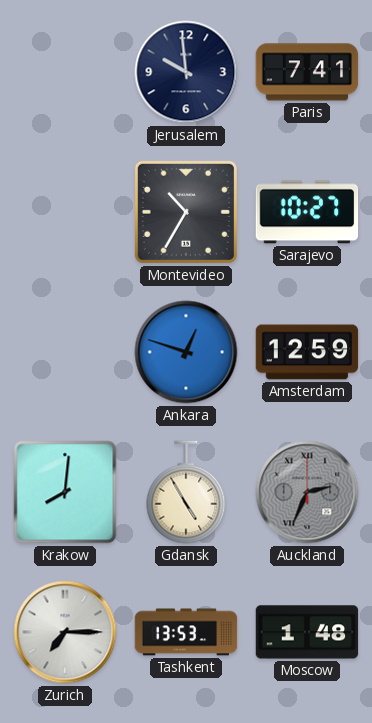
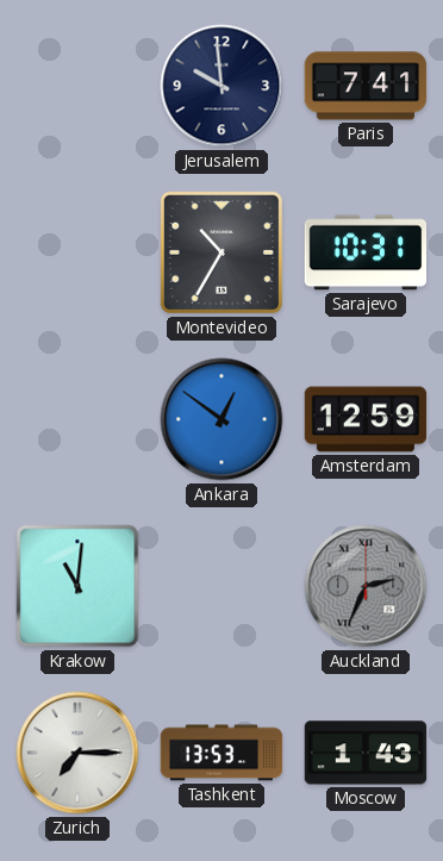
Sarajevo: 10:27 -> 10:31 (366, 252)
Ankara: 12:48 -> 12:51 (221, 419)
Krakow: 8:01 -> 11:01 (77, 586)
Gdansk: 4:55 -> none (186, 492)
Moscow: 1:48 -> 1:43 (366, 753)
